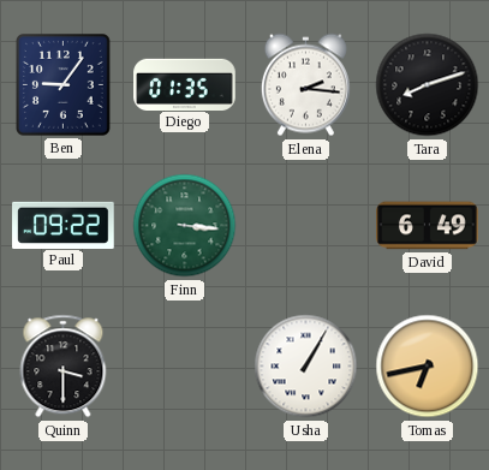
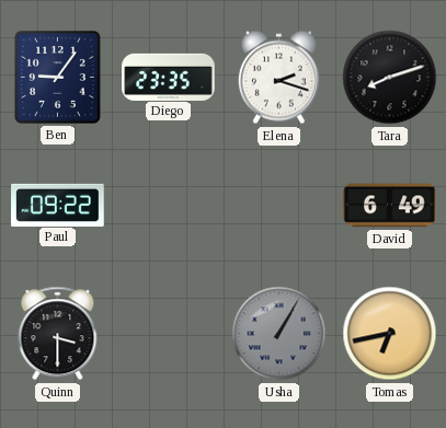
Diego: 01:35 -> 23:35 (169, 77)
Elena: 2:16 -> 2:18 (278, 78)
Finn: 3:16 -> none (185, 226)
Usha dial: white -> grey (279, 334)
